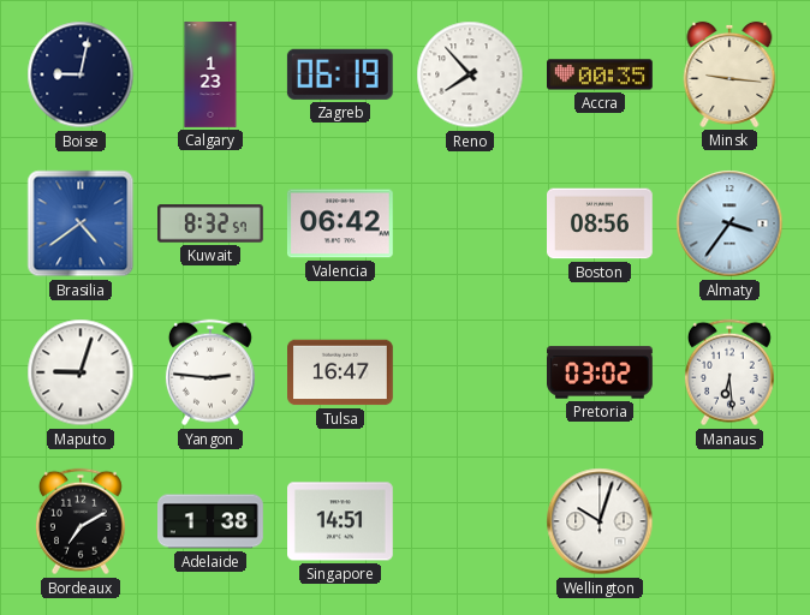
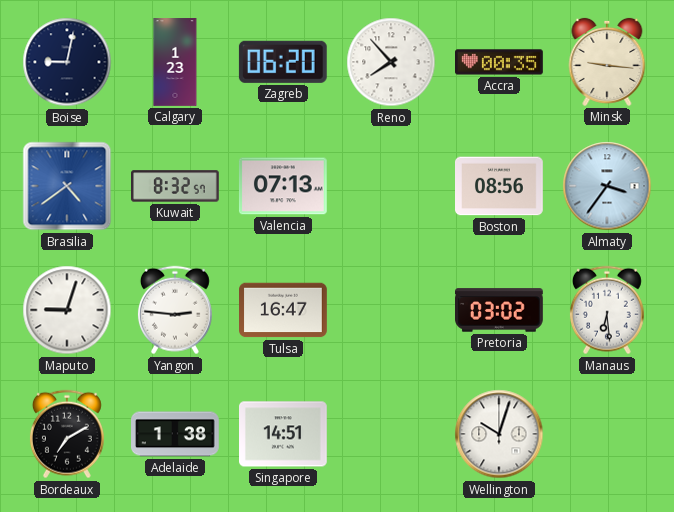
Zagreb: 06:19 -> 06:20 (283, 62)
Valencia: 06:42 -> 07:13 (283, 186)
